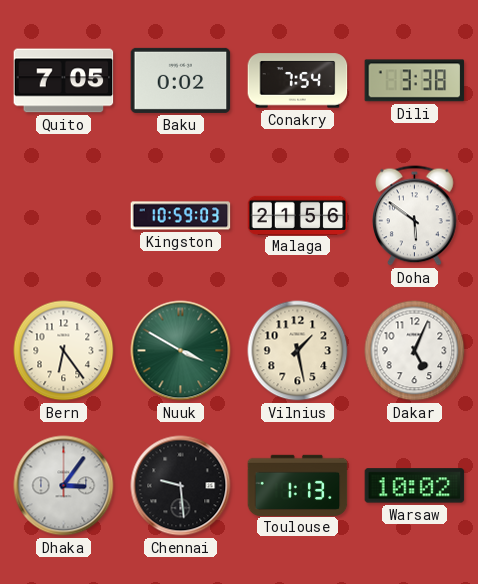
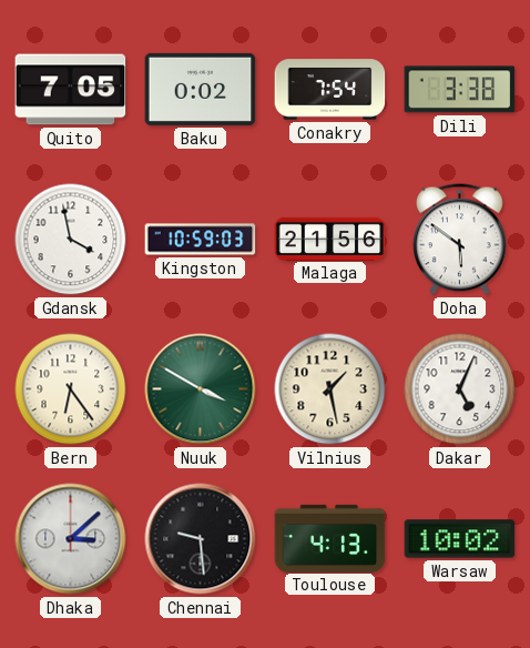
Gdansk: none -> 3:58 (71, 240)
Dhaka: 3:06 -> 3:08 (71, 539)
Toulouse: 1:13 -> 4:13 (330, 538)
